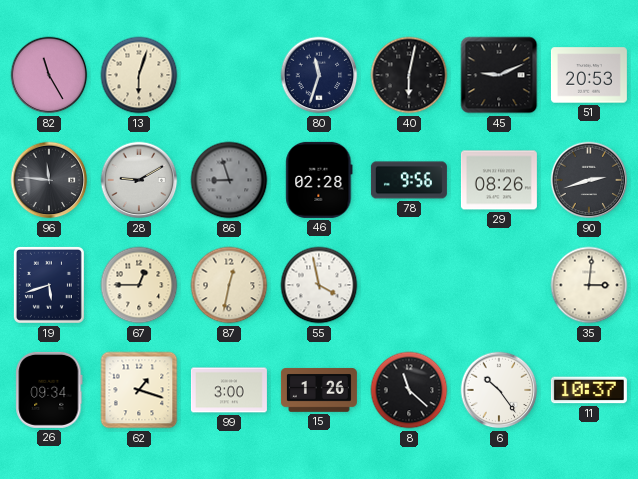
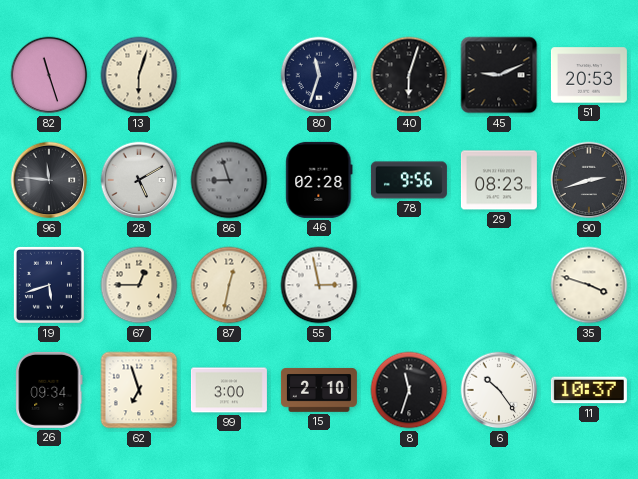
82: 11:25 -> 11:27 (49, 75)
40: 6:02 -> 6:03 (409, 75)
28: 9:10 -> 5:10 (139, 180)
29: 08:26 -> 08:23 (499, 180)
55: 3:58 -> 2:58 (319, 285)
35: 3:01 -> 3:48 (589, 285)
62: 1:18 -> 6:57 (139, 390)
15: 1:26 -> 2:10 (319, 390)
8: 11:22 -> 11:33 (409, 390)
